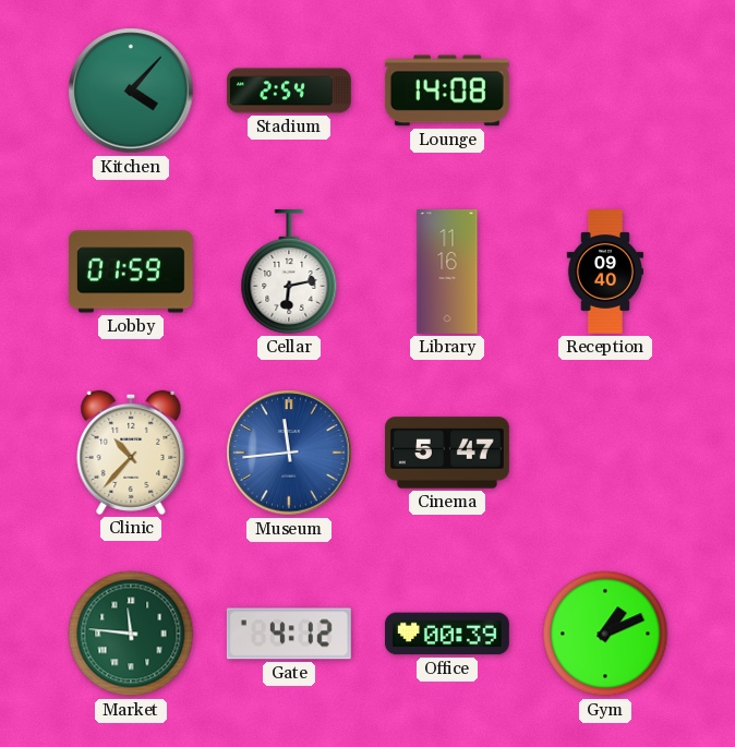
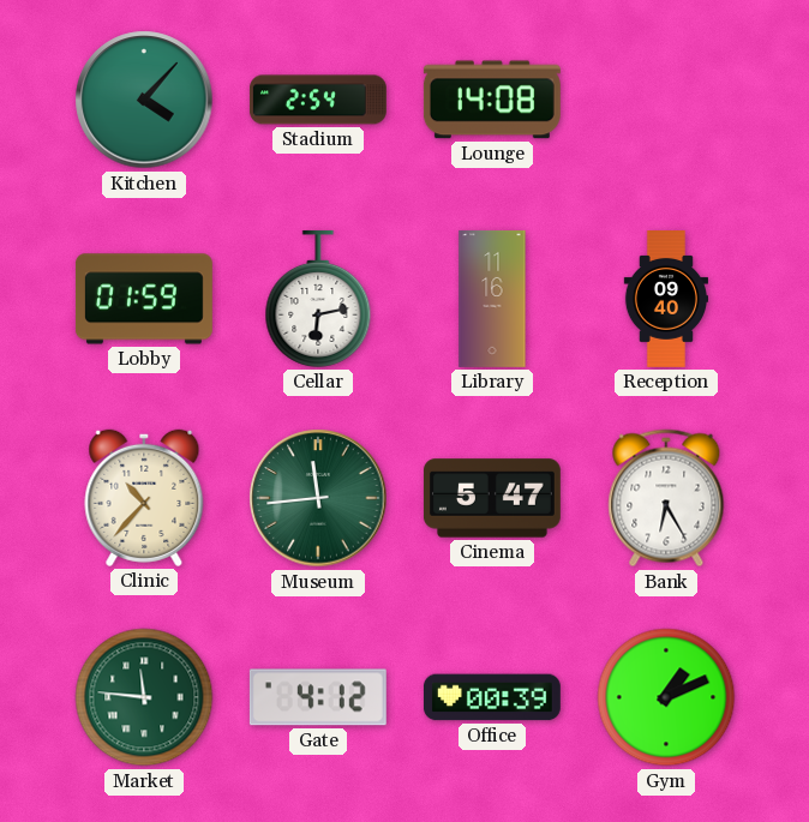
Museum dial: blue -> green (318, 498)
Bank: none -> 6:25 (666, 498)
